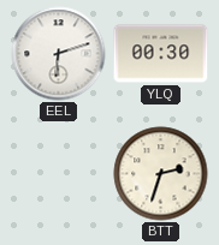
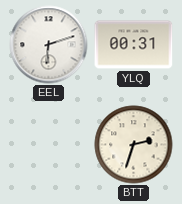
YLQ: 00:30 -> 00:31 (134, 45)
